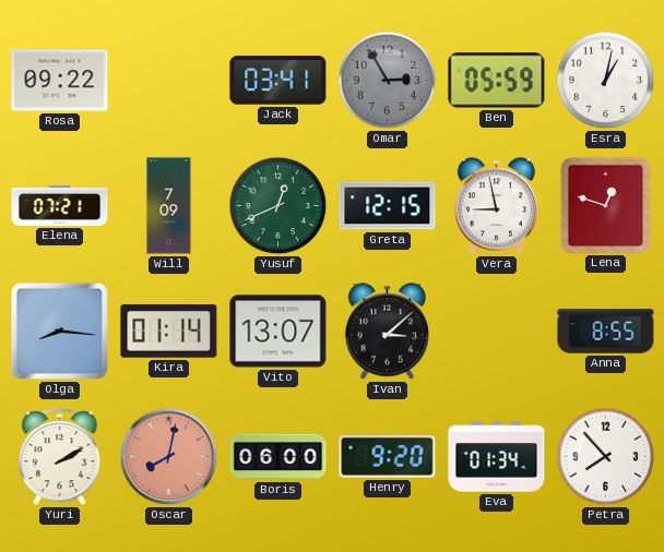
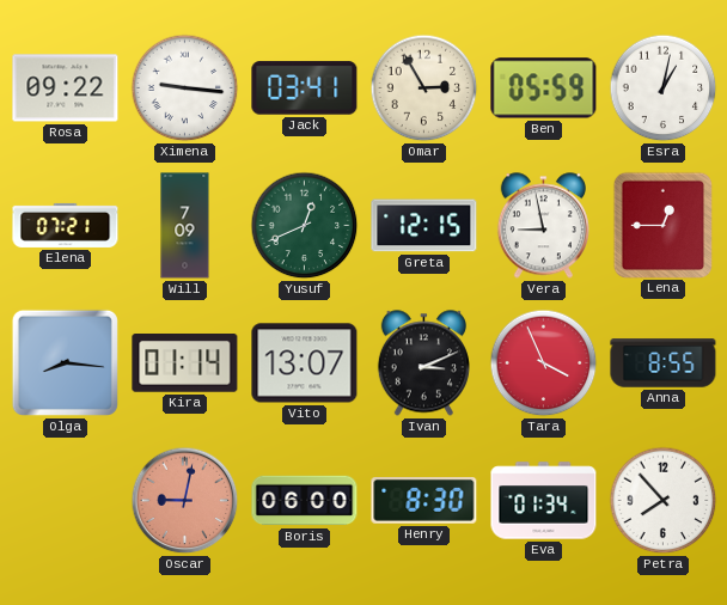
Ximena: none -> 9:16 (185, 88)
Omar dial: grey -> cream (424, 88)
Lena: 12:48 -> 12:45 (662, 225)
Ivan: 3:08 -> 3:11 (423, 363)
Tara: none -> 3:56 (544, 363)
Yuri: 2:10 -> none (60, 457)
Oscar: 8:02 -> 9:02 (185, 501)
Henry: 9:20 -> 8:30 (424, 501)
